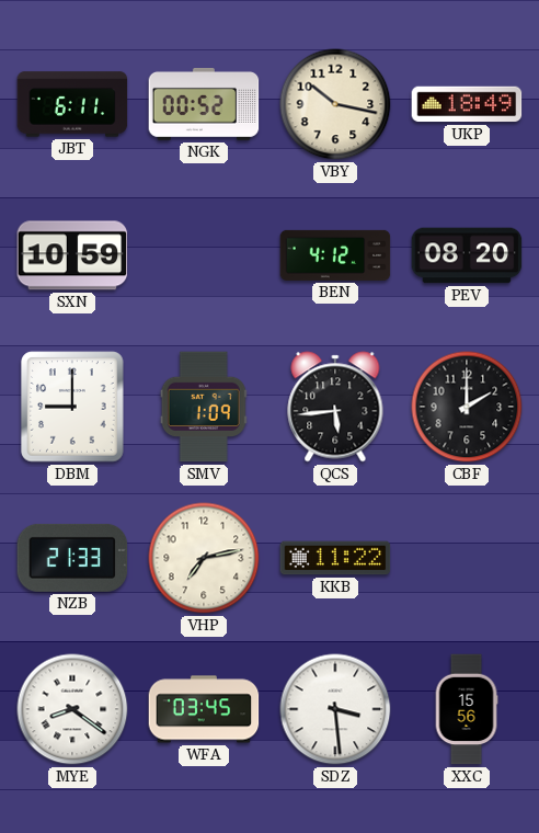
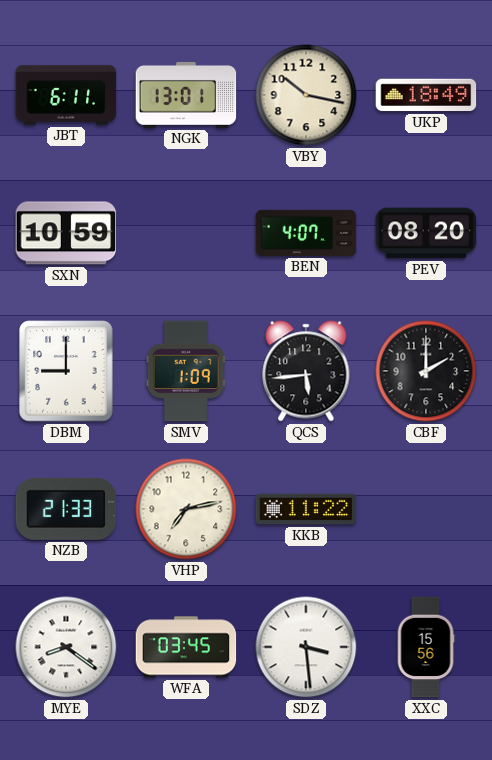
NGK: 00:52 -> 13:01 (186, 95)
BEN: 4:12 -> 4:07 (306, 233)
